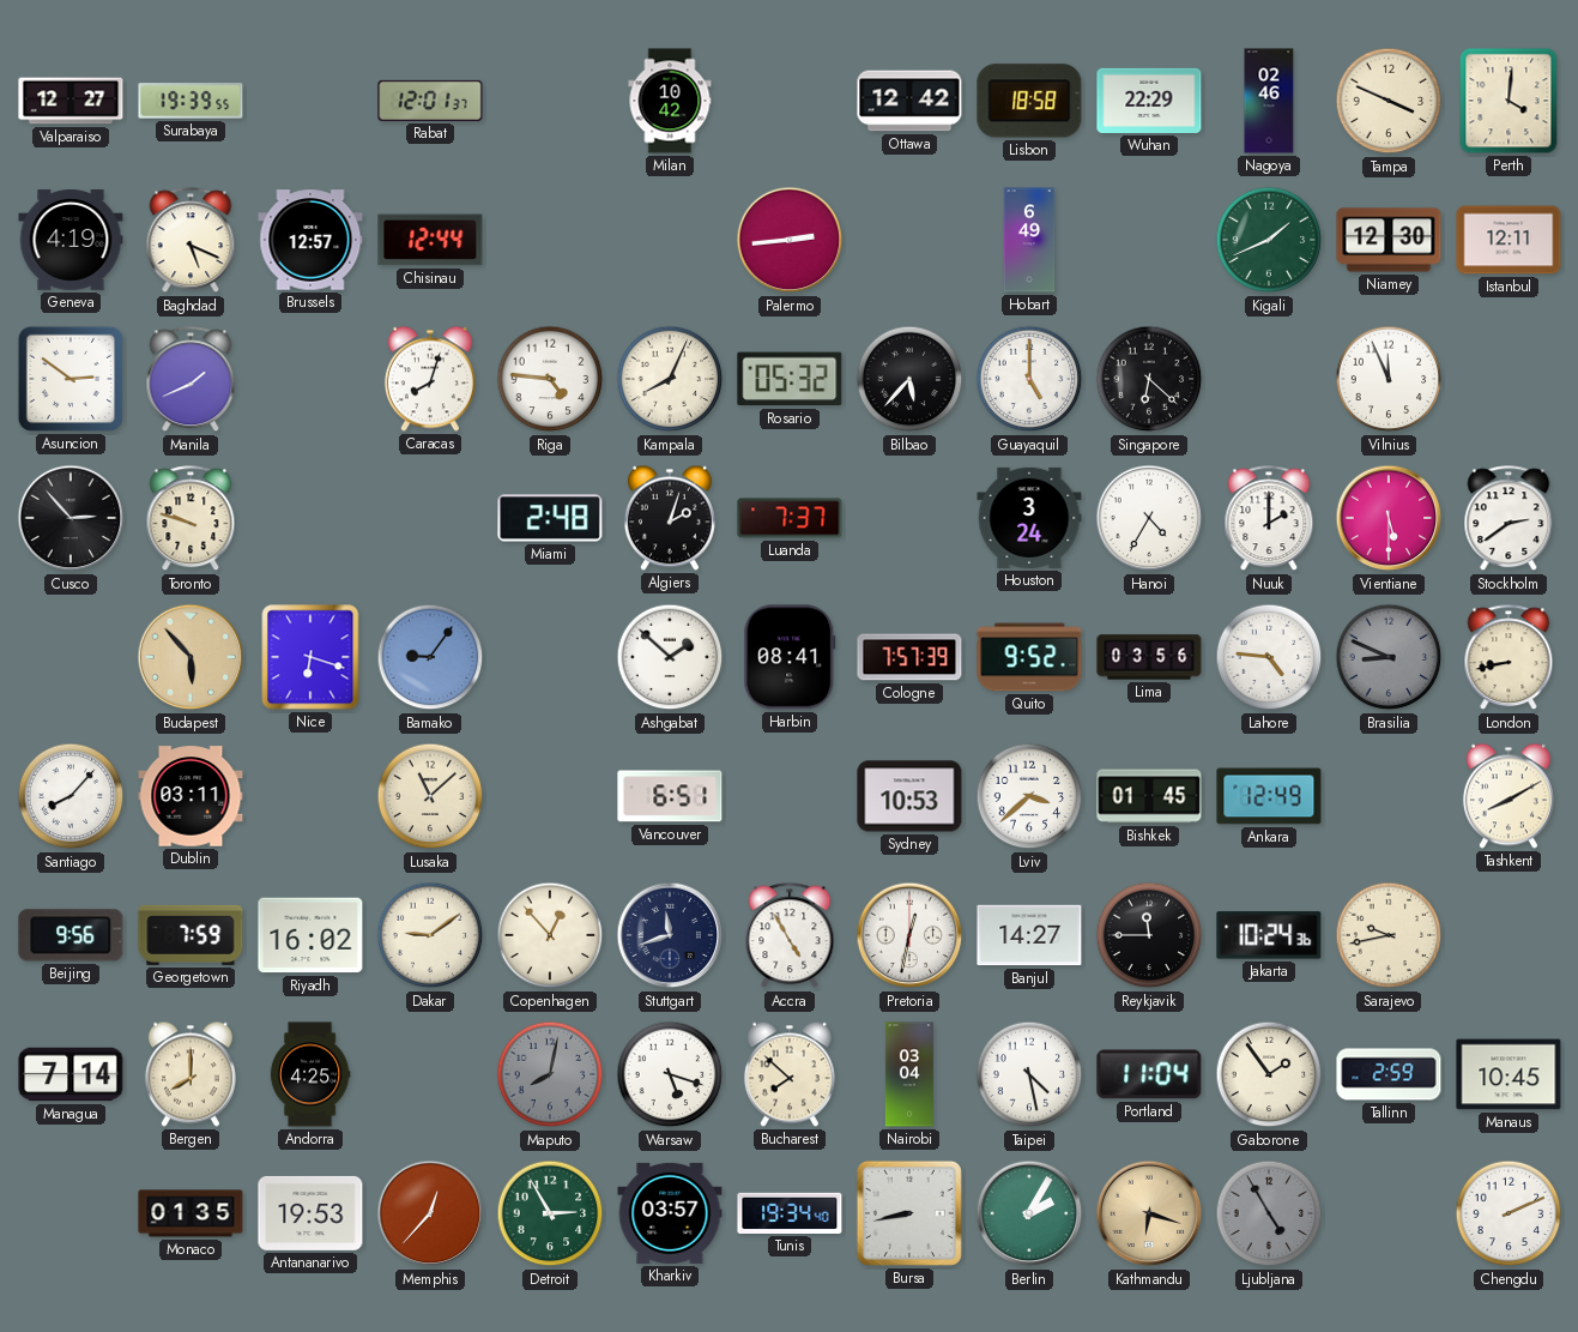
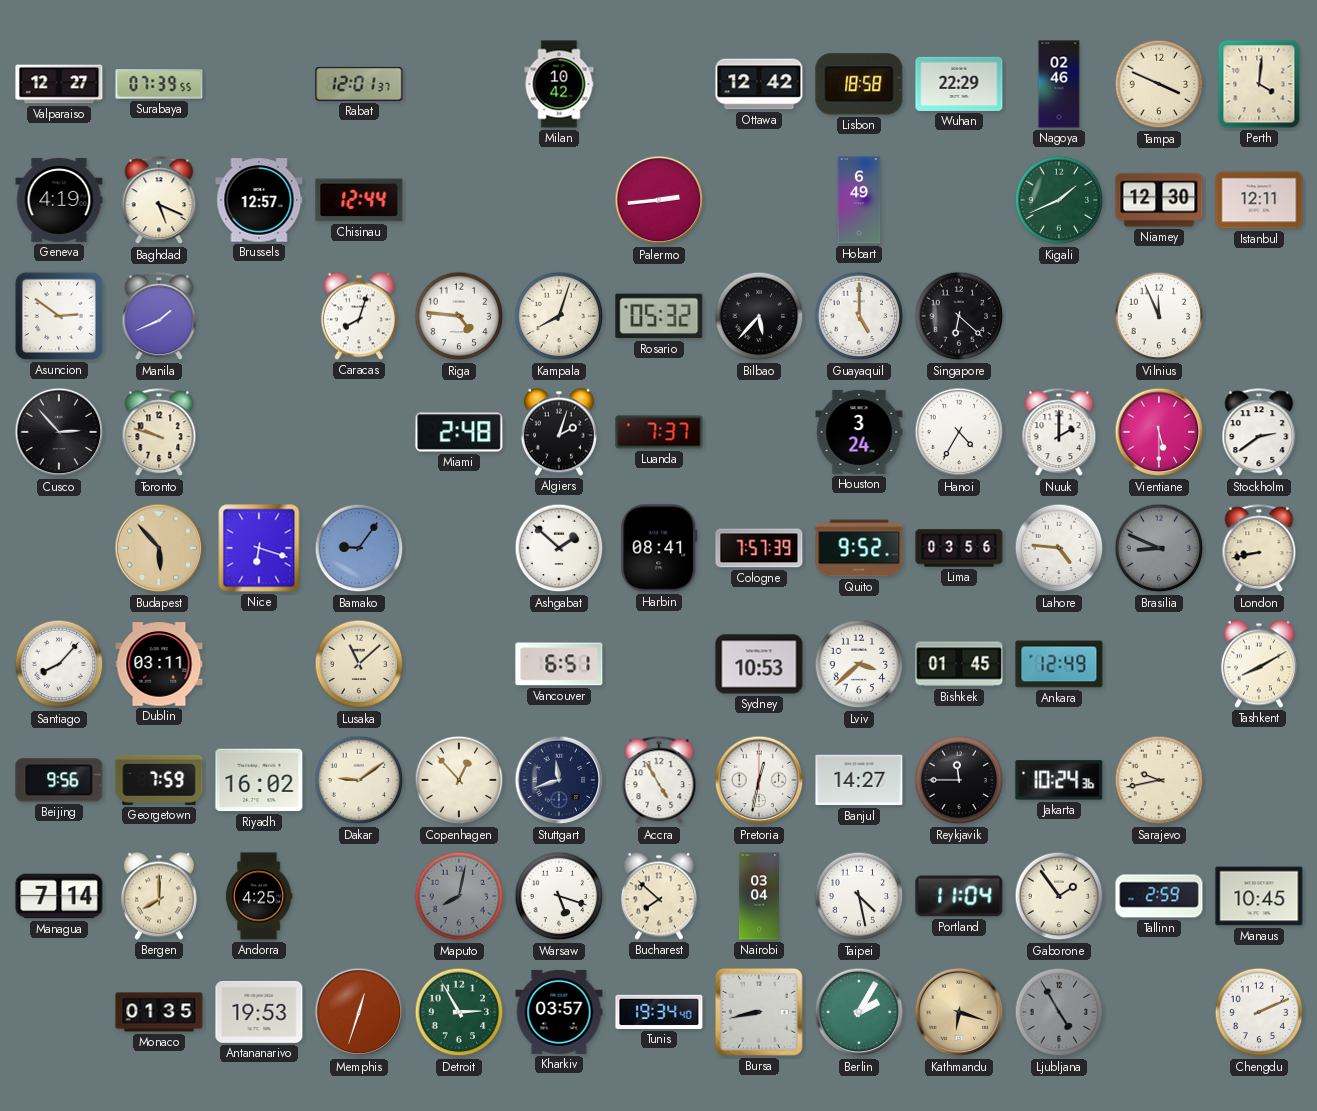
Surabaya: 19:39 -> 07:39 (159, 84)
Kampala: 8:04 -> 8:03 (559, 316)
Memphis: 12:37 -> 12:33 (359, 1012)
